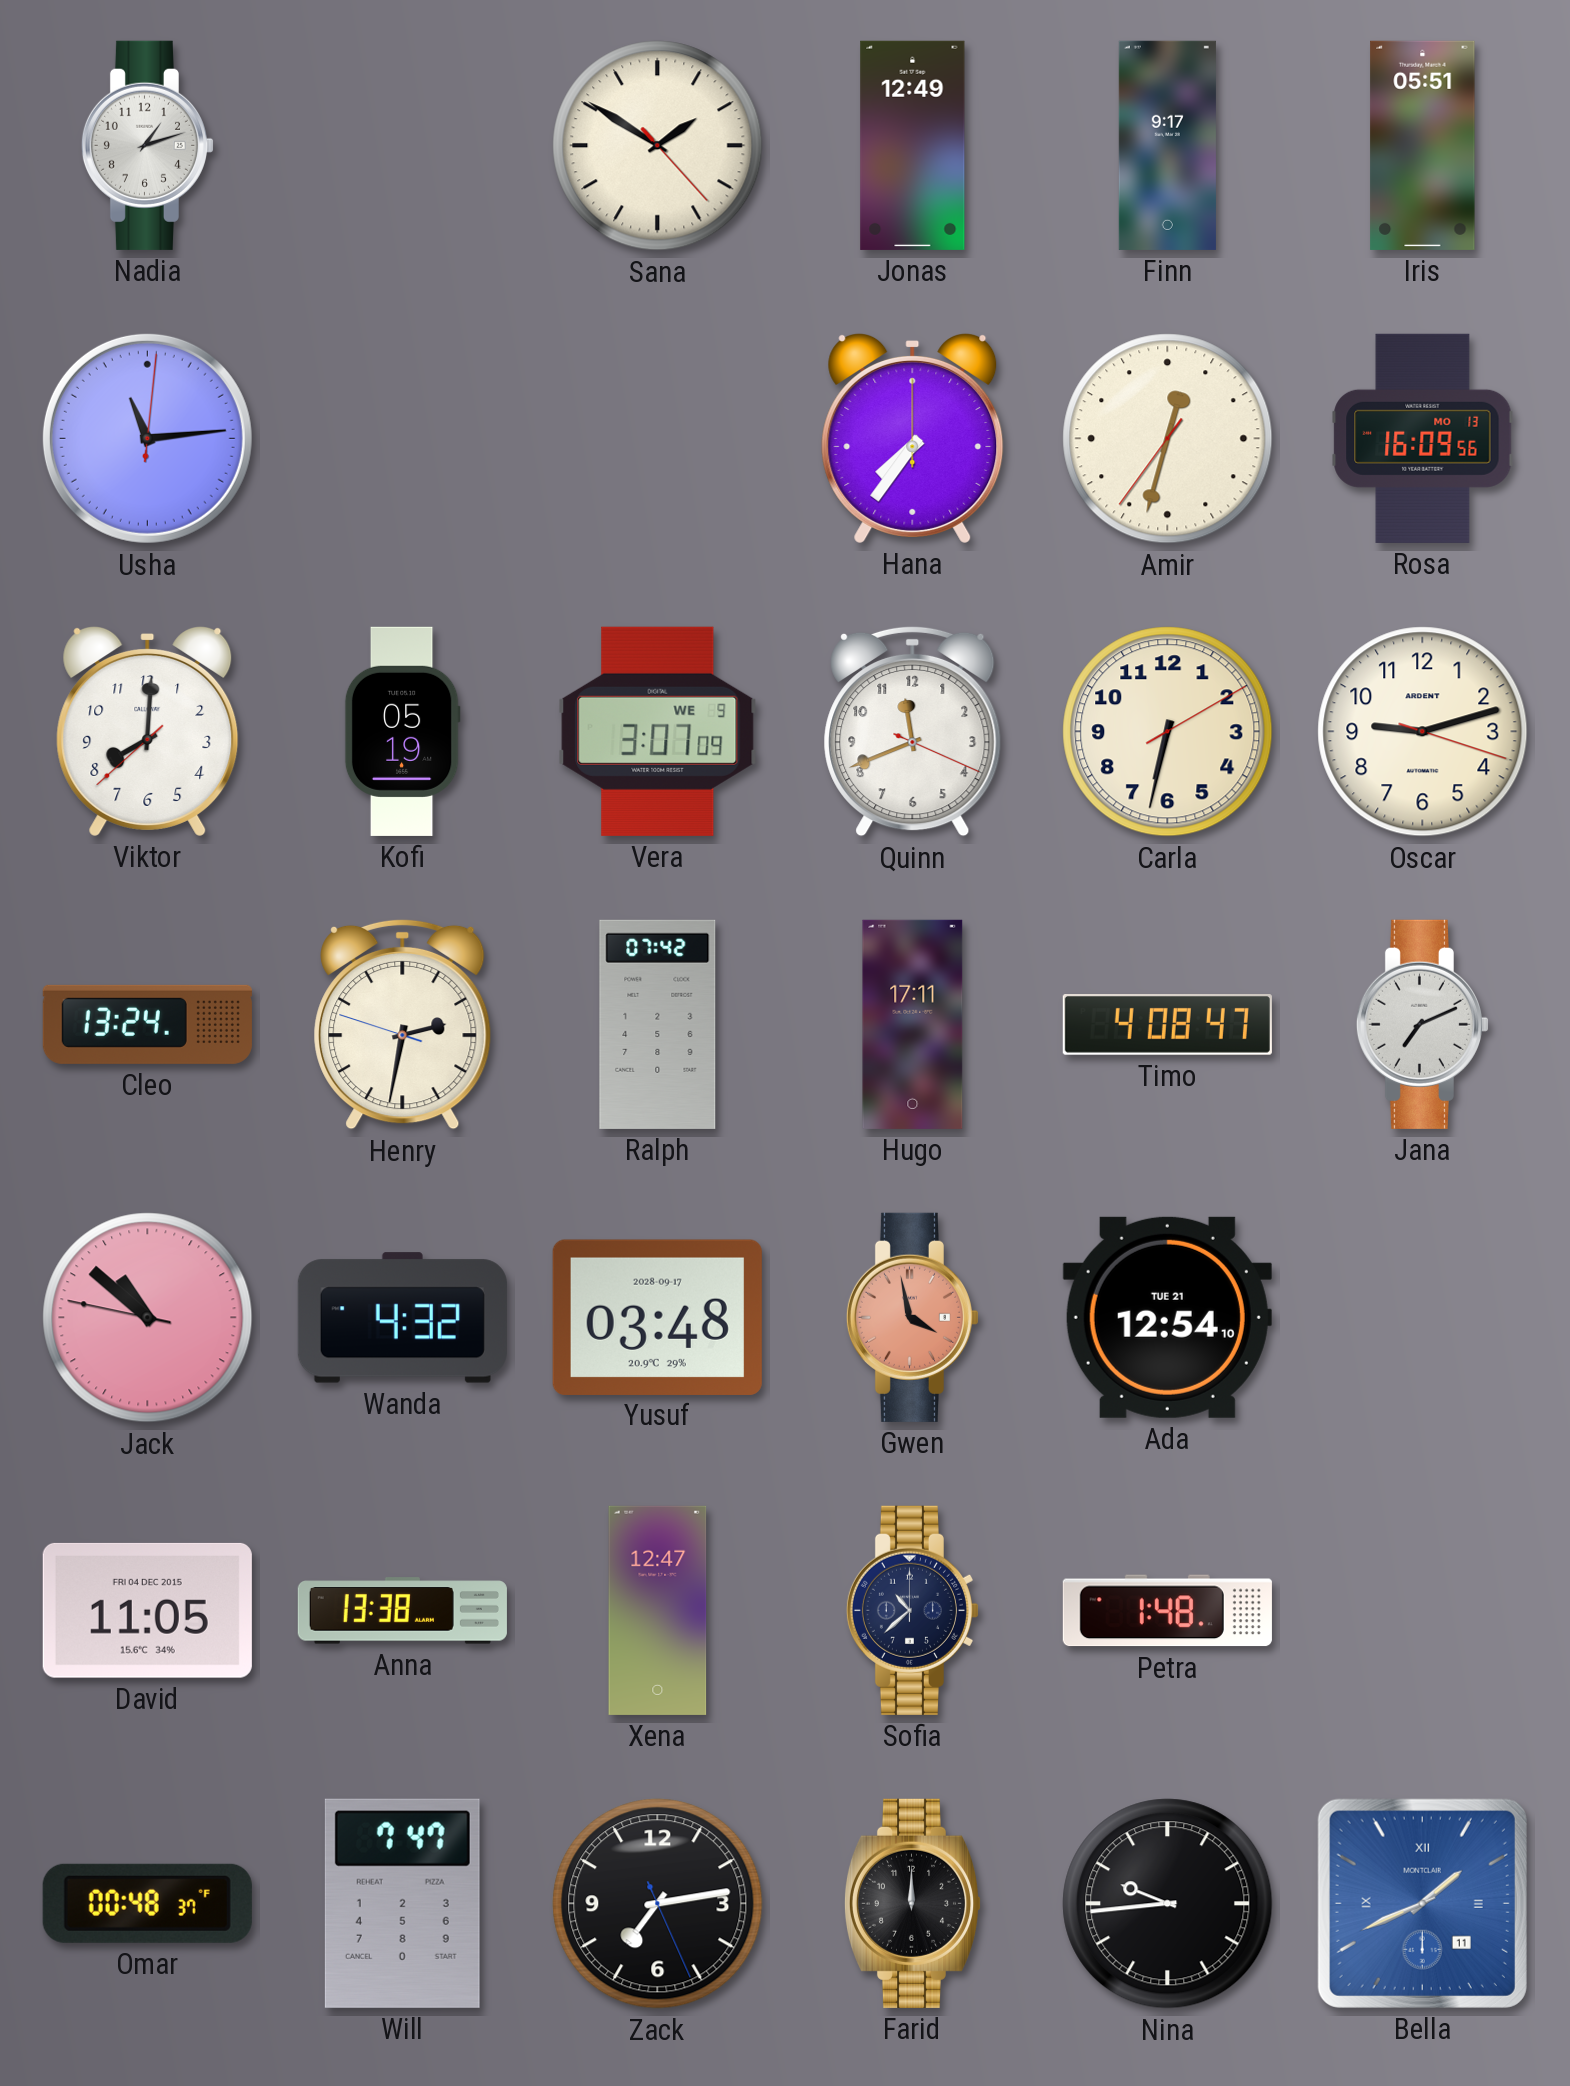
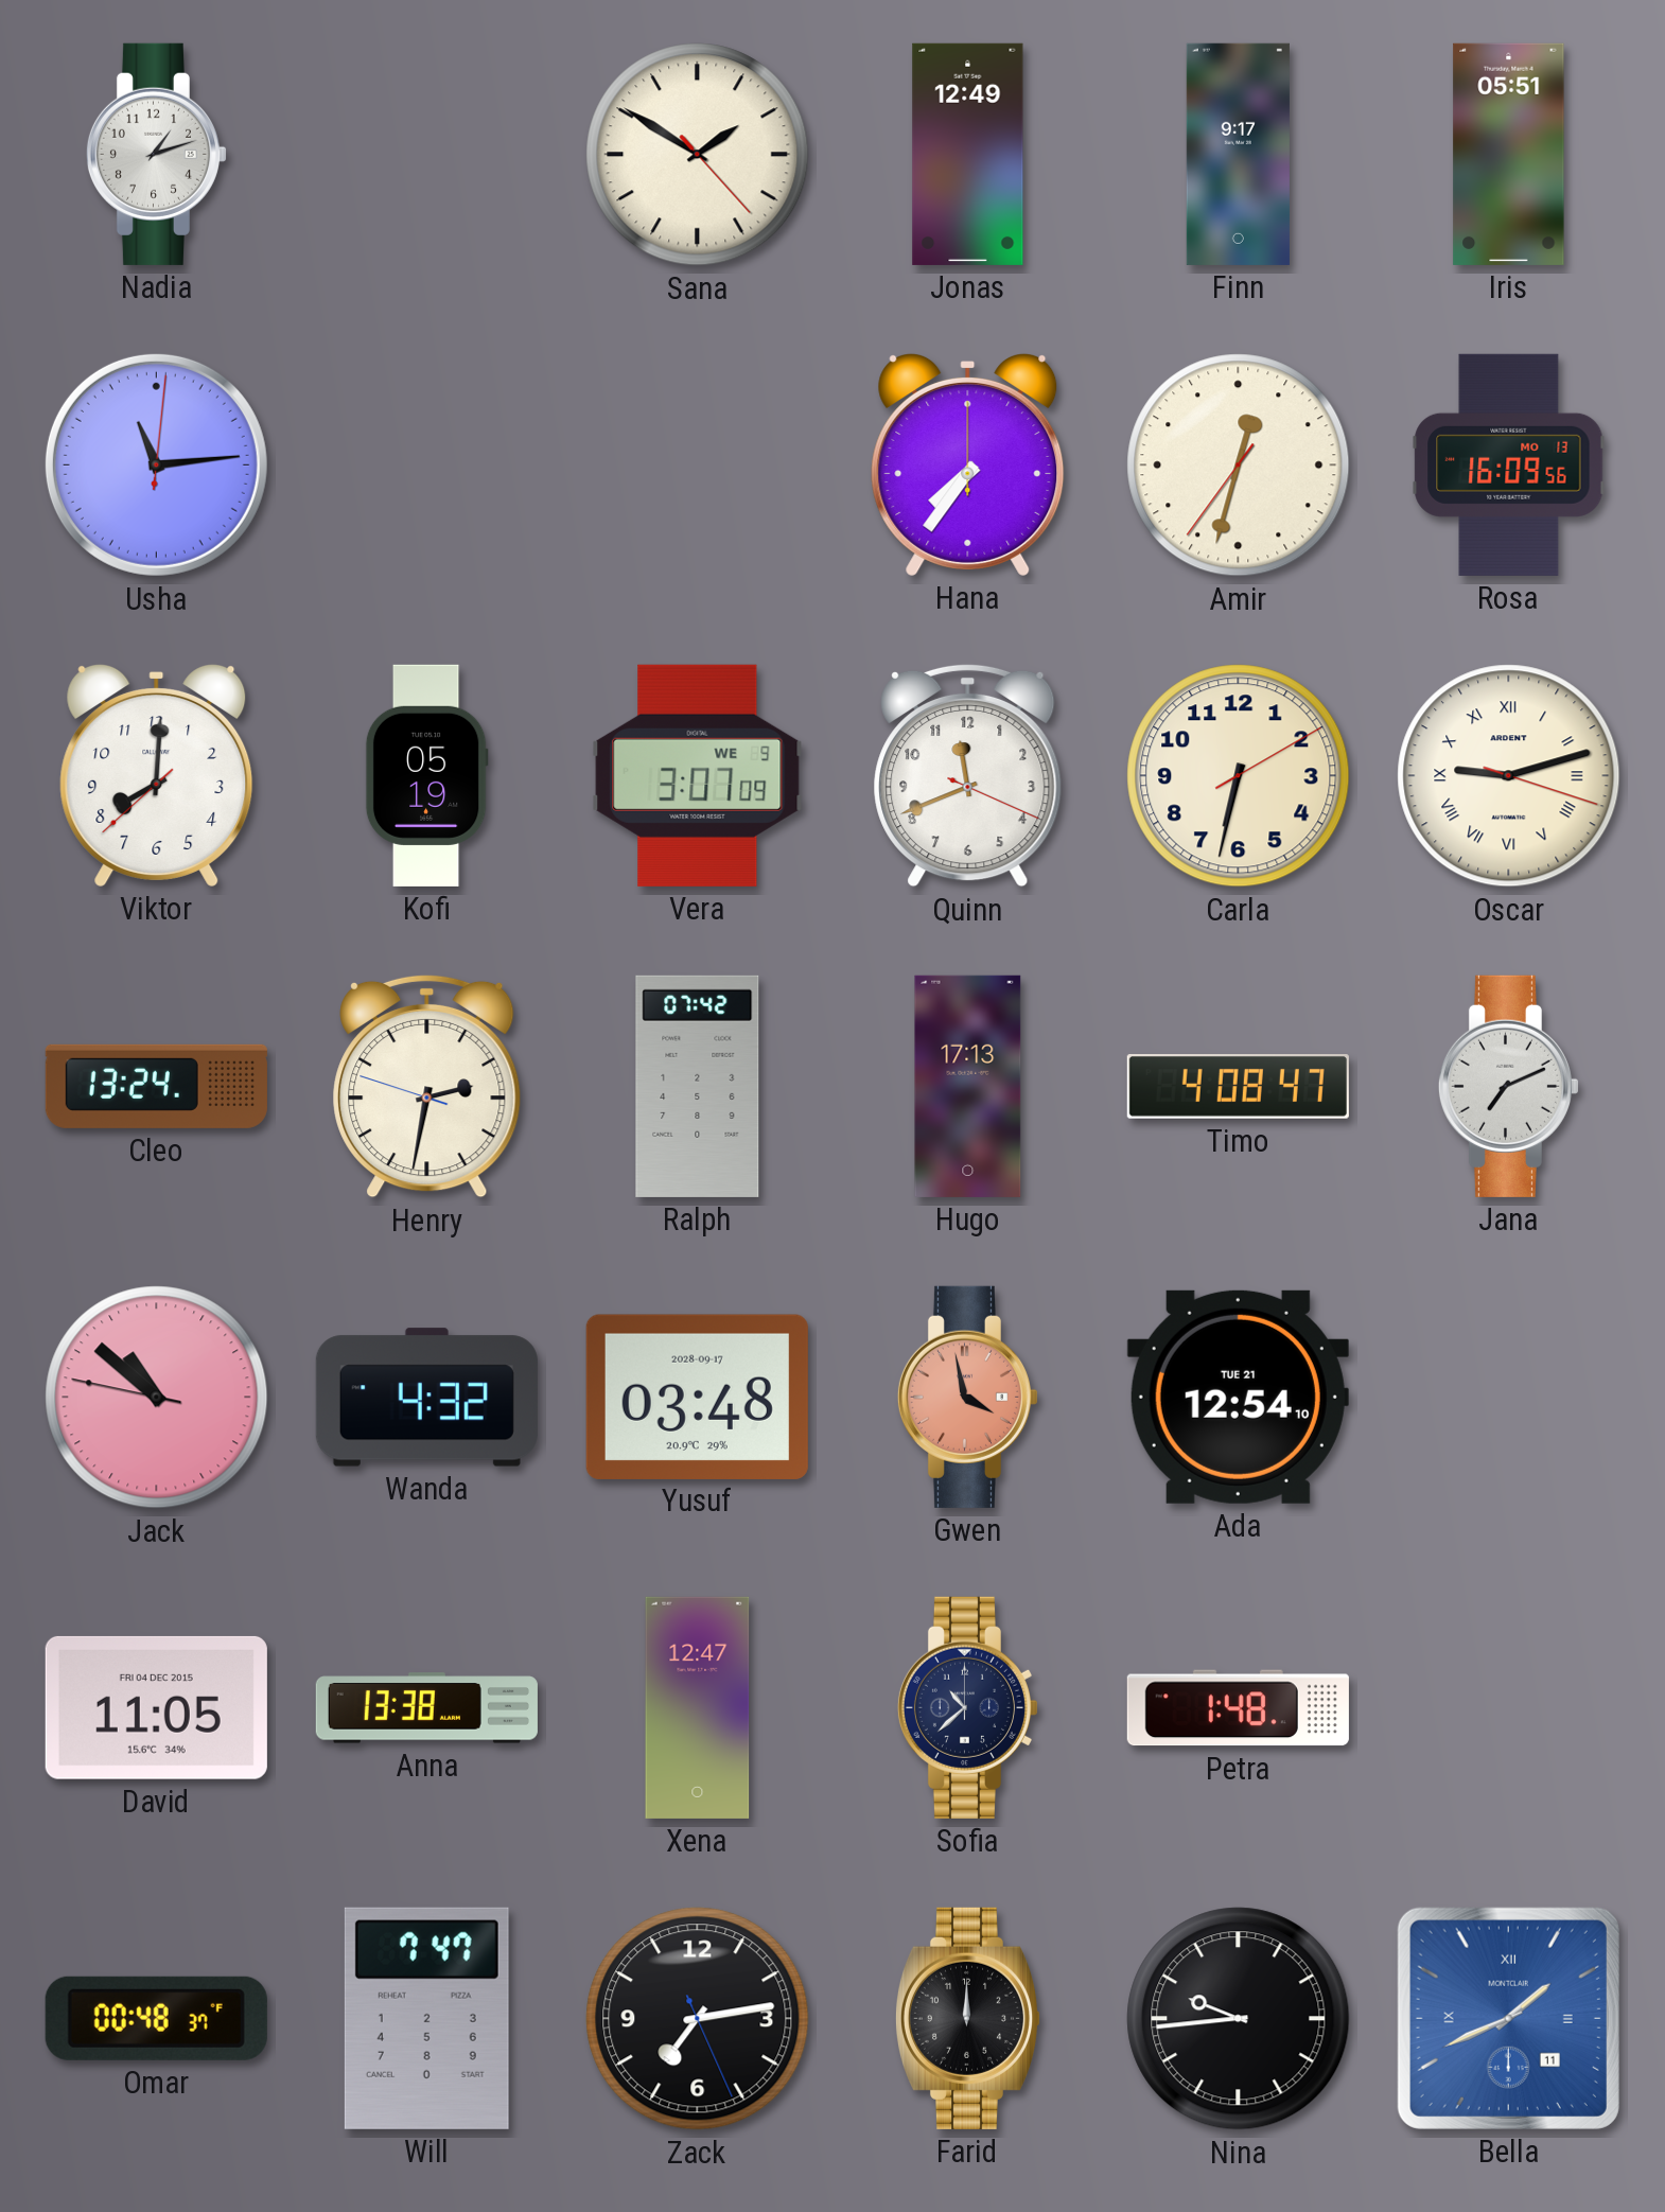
Oscar numerals: Arabic -> Roman (1509, 776)
Hugo: 17:11 -> 17:13 (968, 1086)
